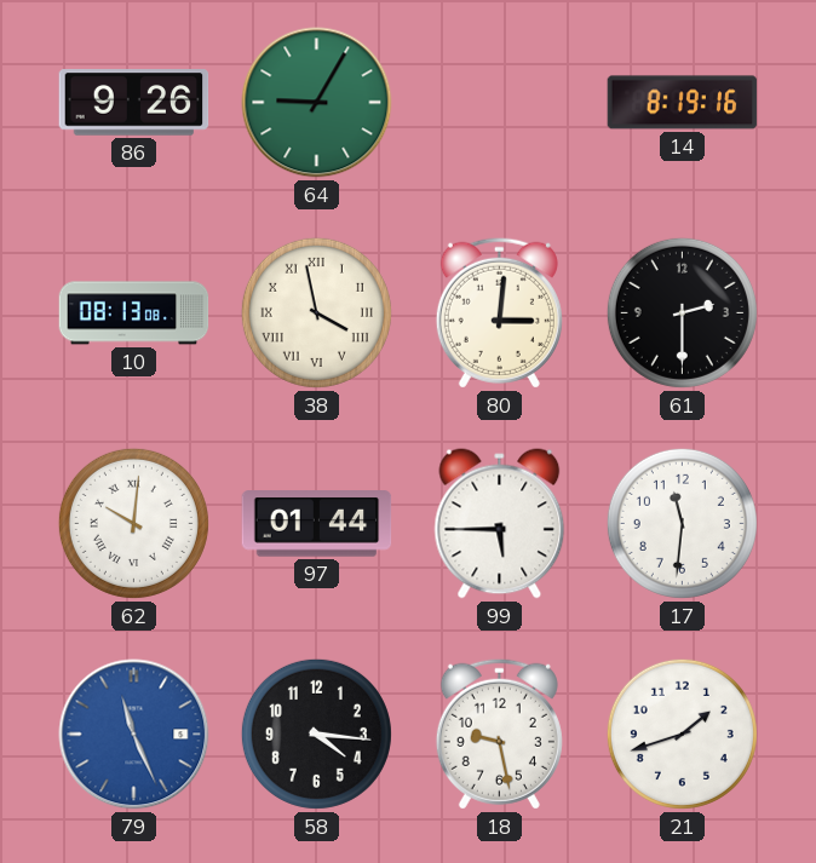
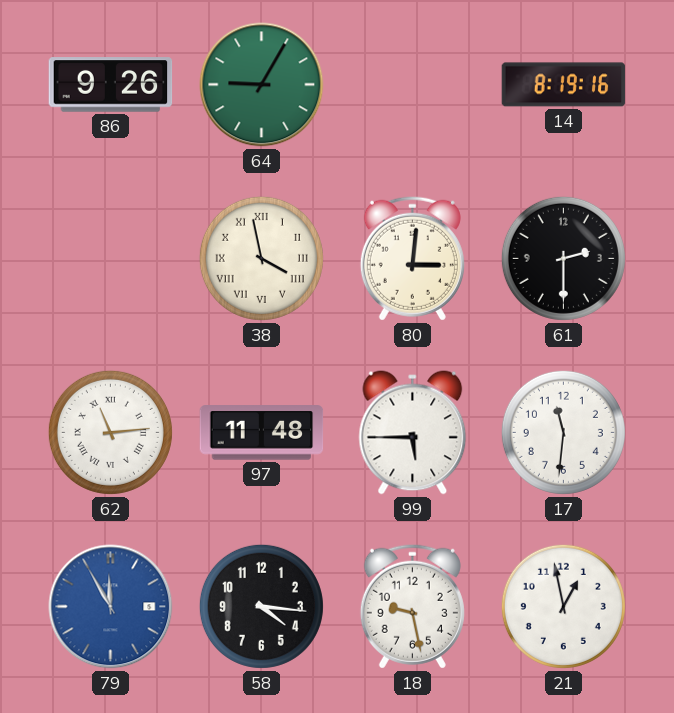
10: 08:13 -> none (134, 313)
62: 10:01 -> 11:14 (110, 432)
97: 01:44 -> 11:48 (262, 433)
79: 11:26 -> 11:55 (111, 607)
21: 1:42 -> 12:58 (563, 606)
